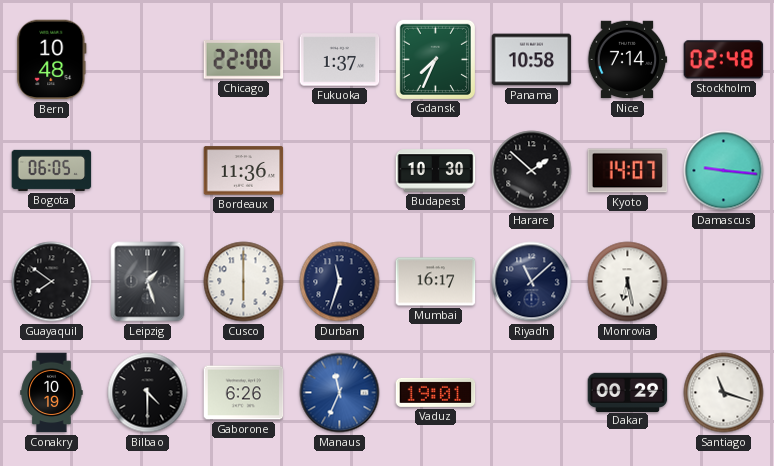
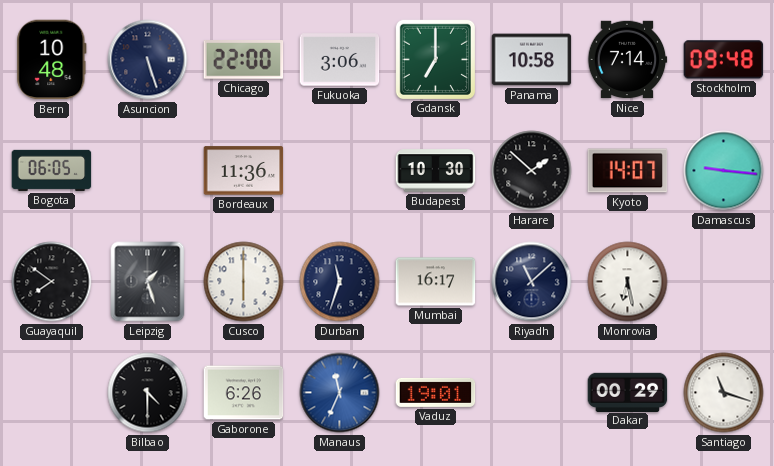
Asuncion: none -> 5:27 (148, 60)
Fukuoka: 1:37 -> 3:06 (340, 60)
Gdansk: 7:34 -> 7:00 (435, 59)
Stockholm: 02:48 -> 09:48 (724, 60)
Conakry: 10:19 -> none (52, 393)
